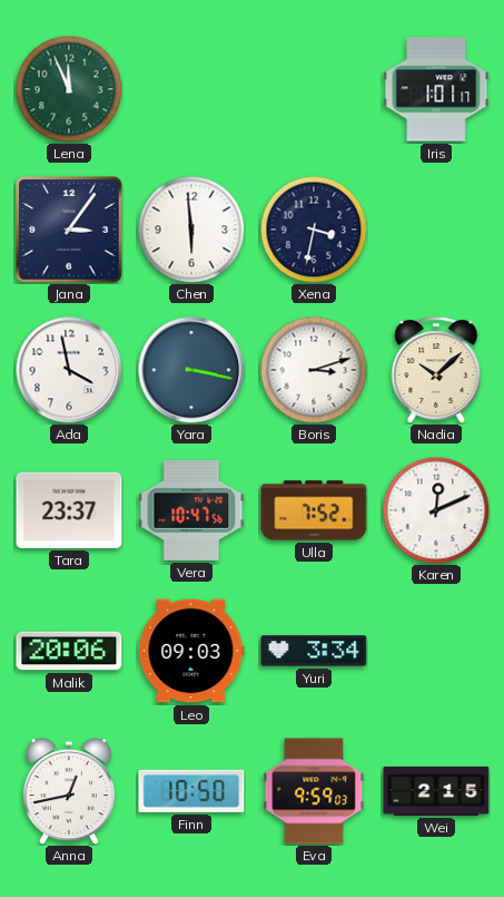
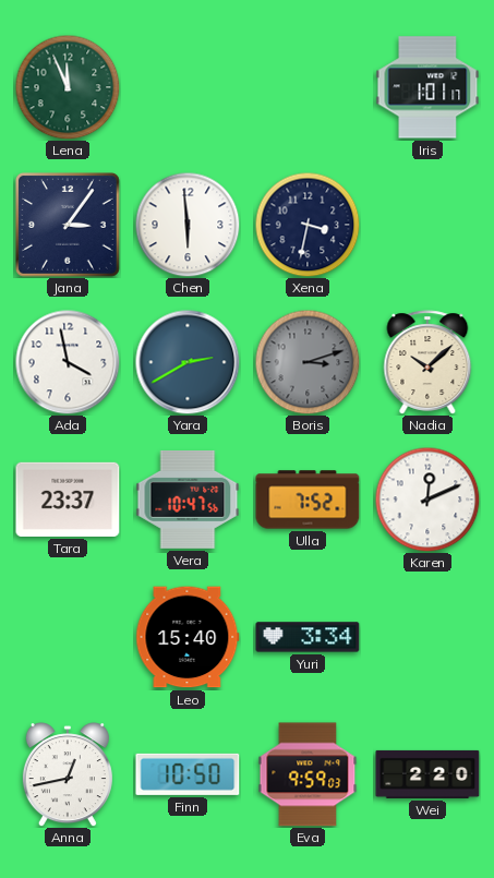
Yara: 3:17 -> 2:40 (188, 362)
Boris dial: white -> grey (308, 362)
Malik: 20:06 -> none (69, 651)
Leo: 09:03 -> 15:40 (188, 637)
Wei: 2:15 -> 2:20 (427, 774)
